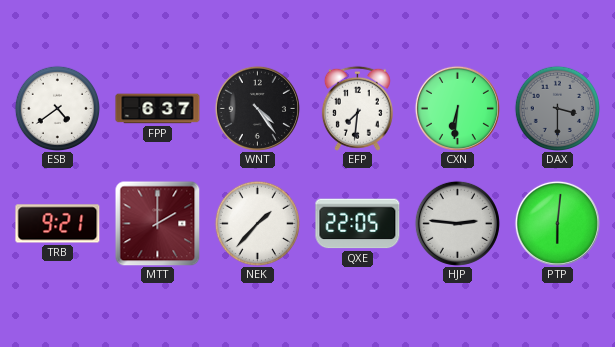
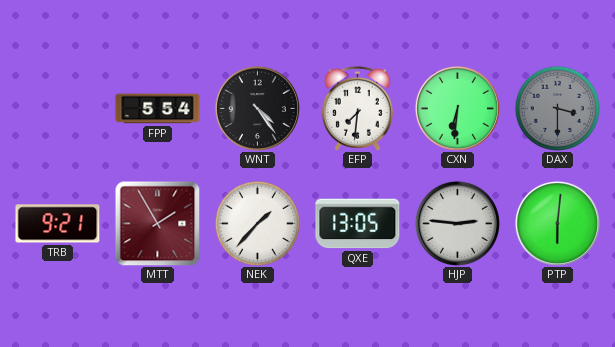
ESB: 4:39 -> none (57, 108)
FPP: 6:37 -> 5:54 (158, 109)
MTT: 2:00 -> 1:55 (157, 223)
QXE: 22:05 -> 13:05 (358, 224)
